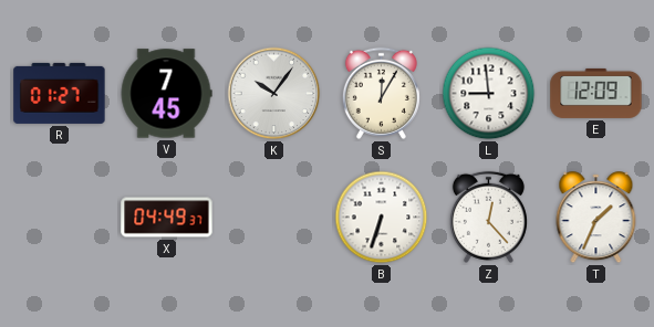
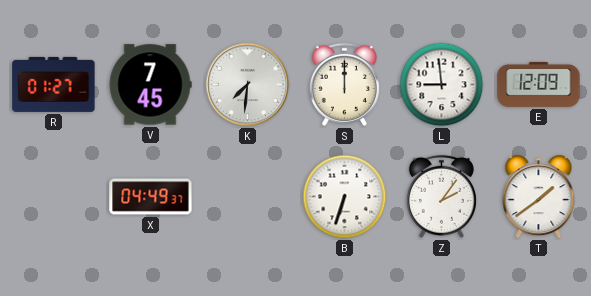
K: 10:06 -> 7:31 (248, 85)
S: 12:05 -> 12:00 (344, 84)
Z: 12:23 -> 2:06 (441, 196)
T: 1:34 -> 1:39 (539, 197)
